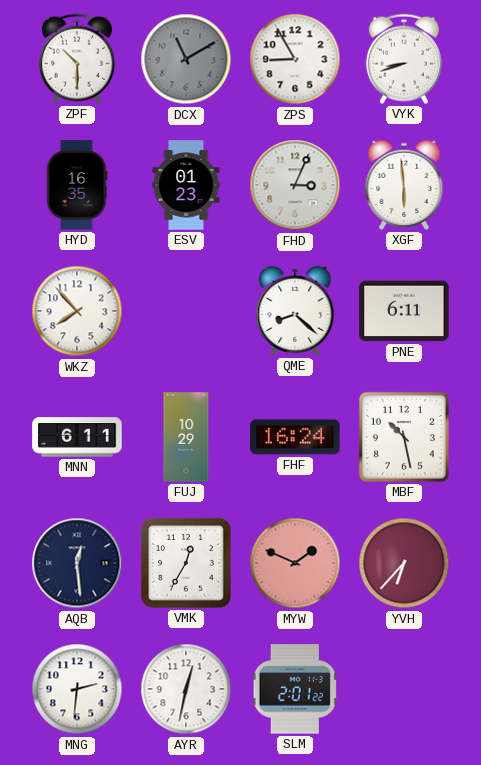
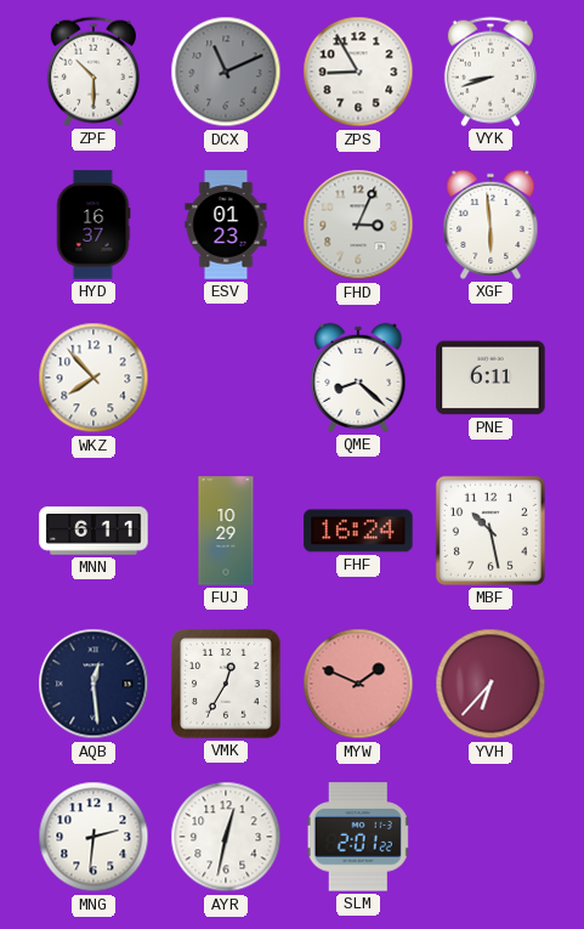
DCX: 11:10 -> 11:11 (226, 72)
HYD: 16:35 -> 16:37 (93, 225)
